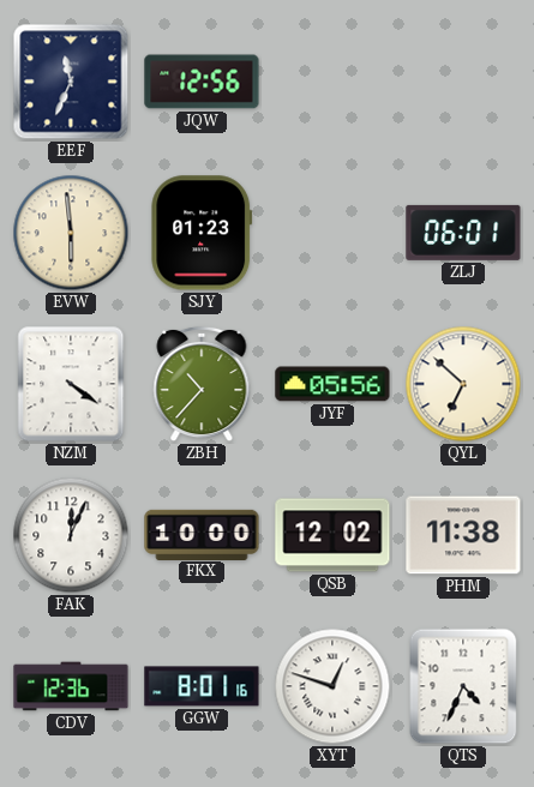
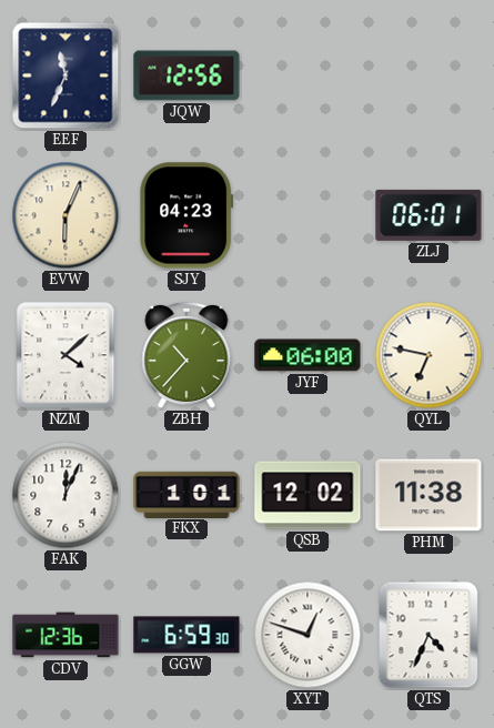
EVW: 5:59 -> 6:04 (65, 215)
SJY: 01:23 -> 04:23 (186, 215)
NZM: 4:21 -> 4:08 (65, 355)
JYF: 05:56 -> 06:00 (308, 355)
QYL: 6:52 -> 6:47 (429, 355)
FKX: 10:00 -> 1:01 (186, 494)
GGW: 8:01 -> 6:59 (186, 635)
